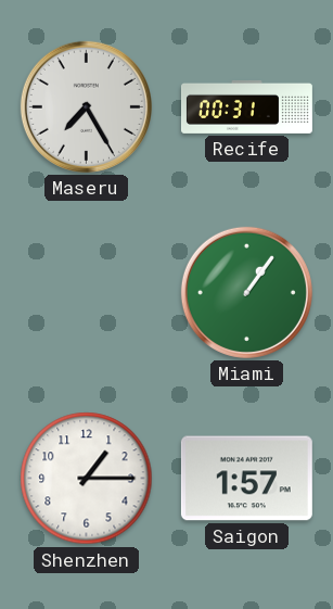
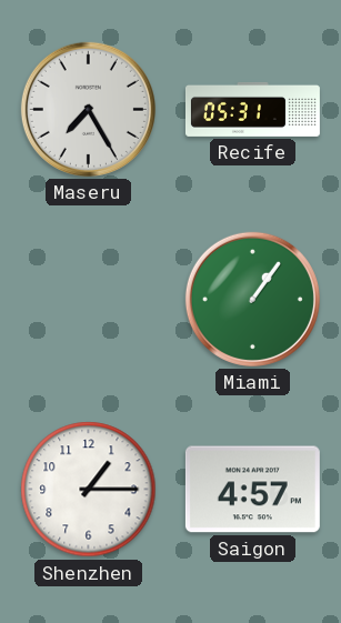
Recife: 00:31 -> 05:31 (252, 109)
Saigon: 1:57 -> 4:57 (252, 490)
